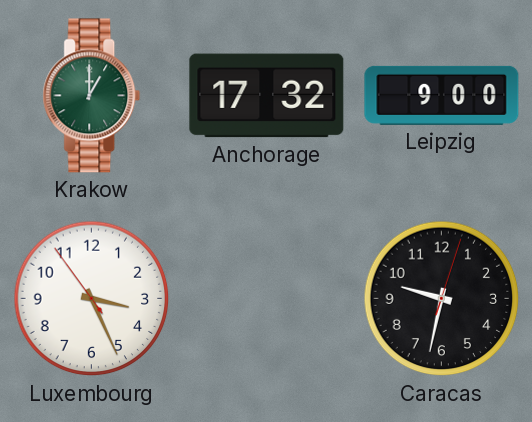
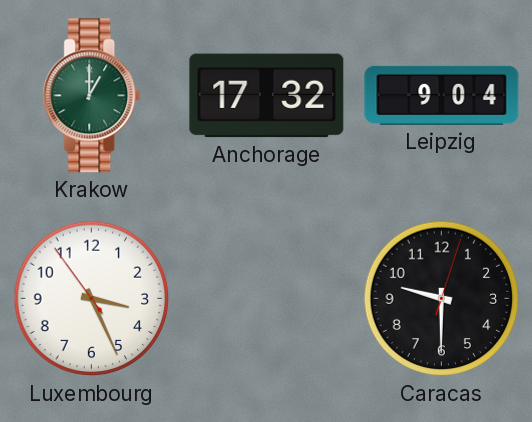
Leipzig: 9:00 -> 9:04 (442, 95)
Caracas: 9:32 -> 9:30 (442, 299)
